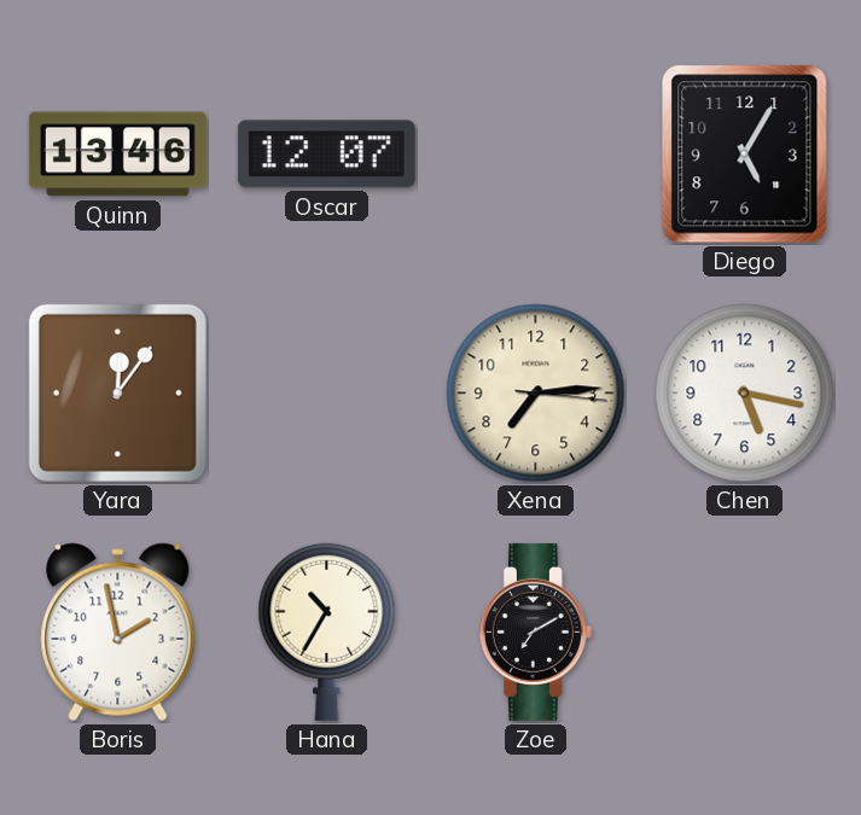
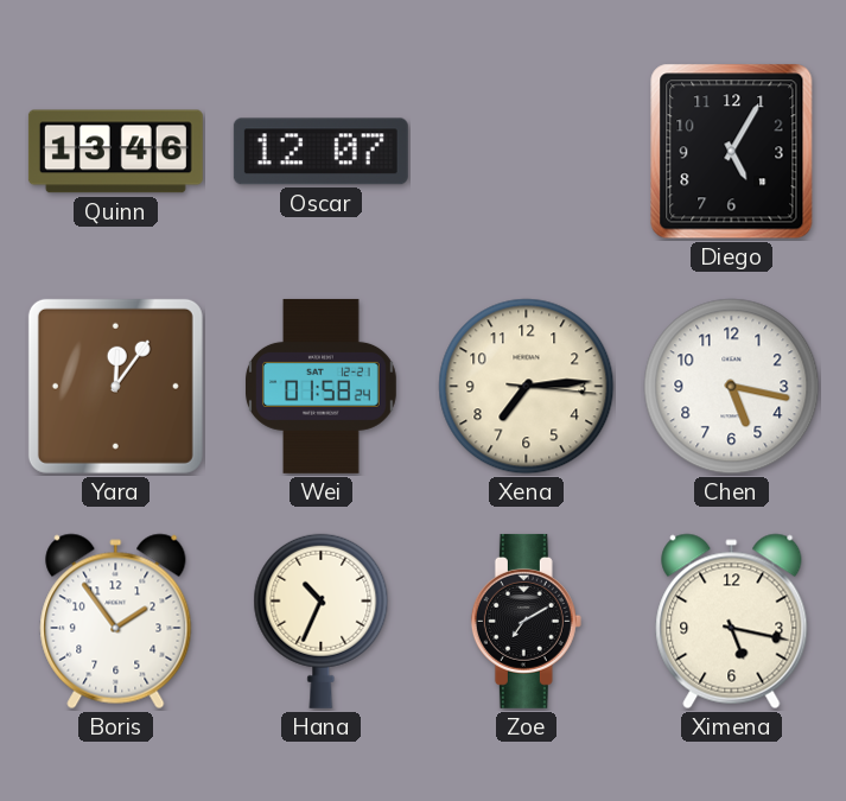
Wei: none -> 01:58 (322, 386)
Boris: 1:58 -> 1:54 (116, 622)
Hana: 10:35 -> 10:34 (322, 621)
Ximena: none -> 5:17 (732, 622)
